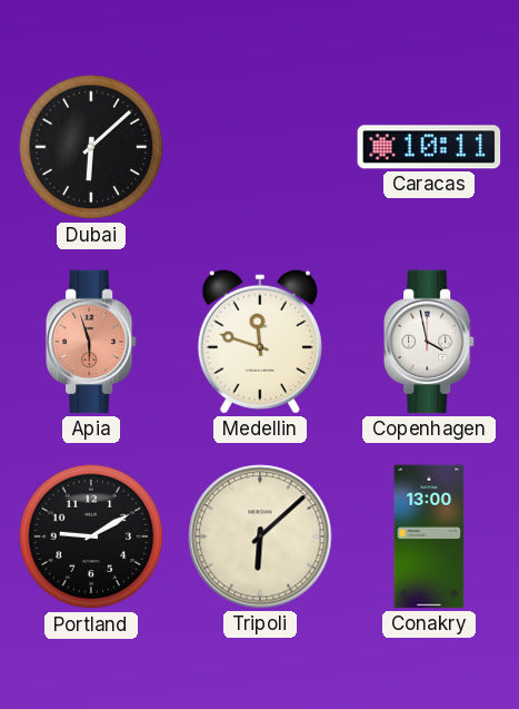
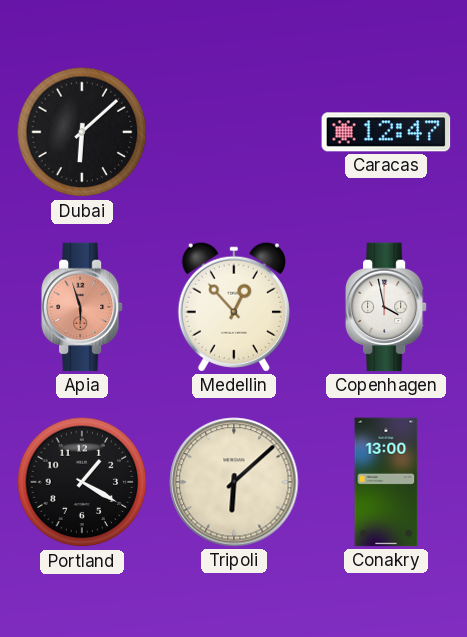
Caracas: 10:11 -> 12:47 (386, 132)
Medellin: 11:48 -> 12:53 (234, 307)
Portland: 9:10 -> 1:20 (82, 482)
